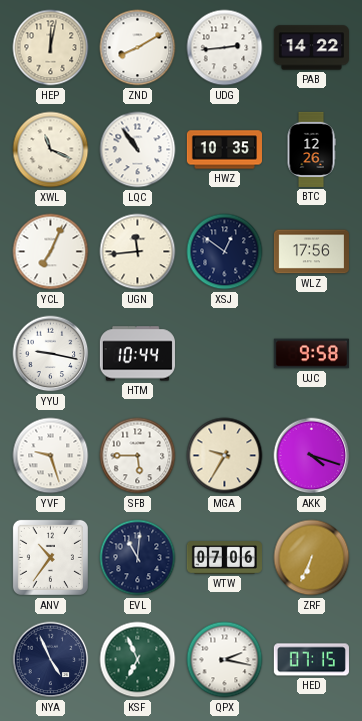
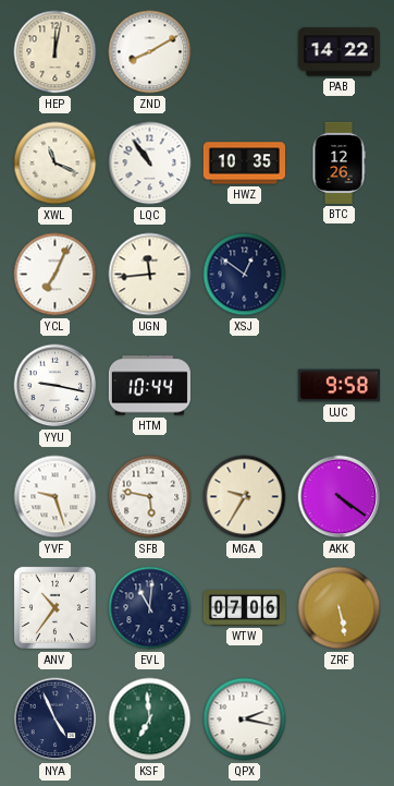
UDG: 2:44 -> none (225, 48)
WLZ: 17:56 -> none (311, 252)
SFB: 5:45 -> 5:47 (150, 497)
AKK: 4:18 -> 4:21 (340, 497)
ZRF: 6:34 -> 5:28 (340, 608)
KSF: 6:56 -> 6:59 (150, 720)
HED: 07:15 -> none (311, 660)
